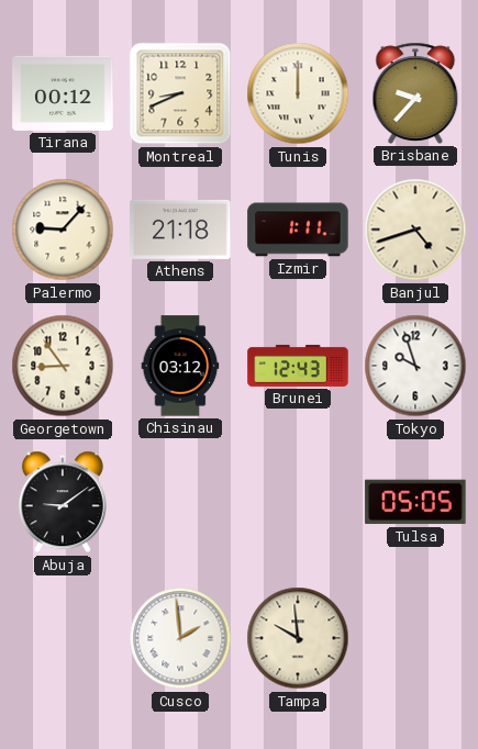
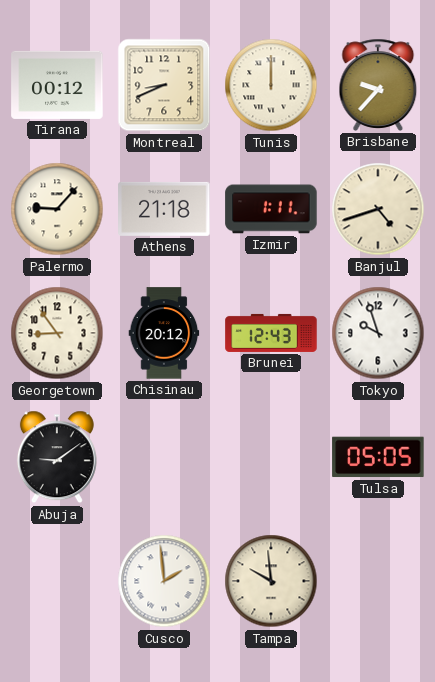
Chisinau: 03:12 -> 20:12 (164, 333)
